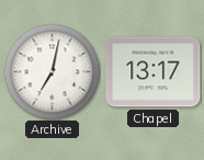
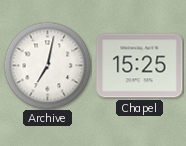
Chapel: 13:17 -> 15:25 (140, 66)
